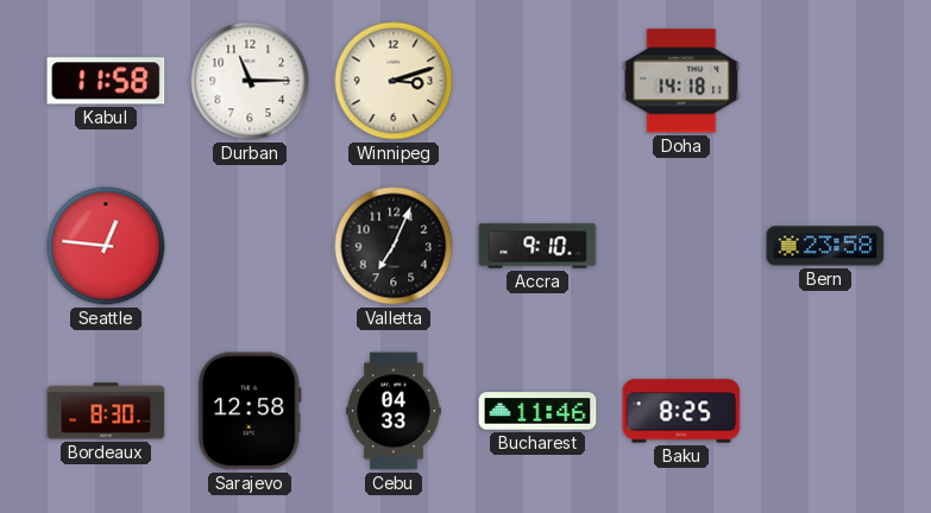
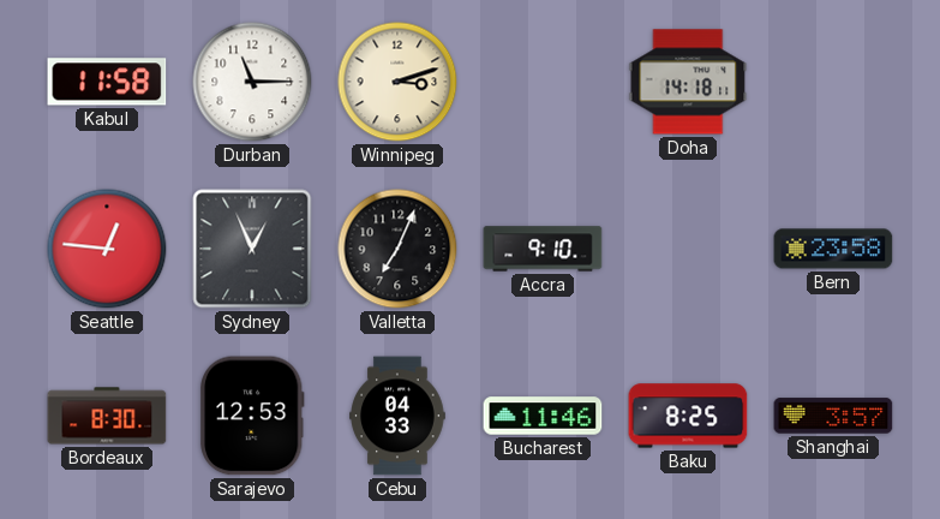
Sydney: none -> 12:56 (252, 249)
Sarajevo: 12:58 -> 12:53 (252, 416)
Shanghai: none -> 3:57 (833, 416)
